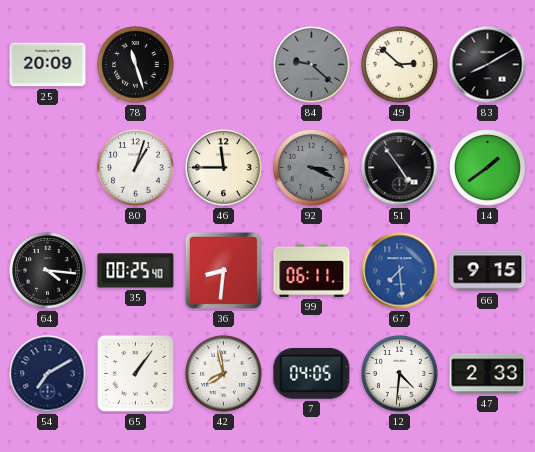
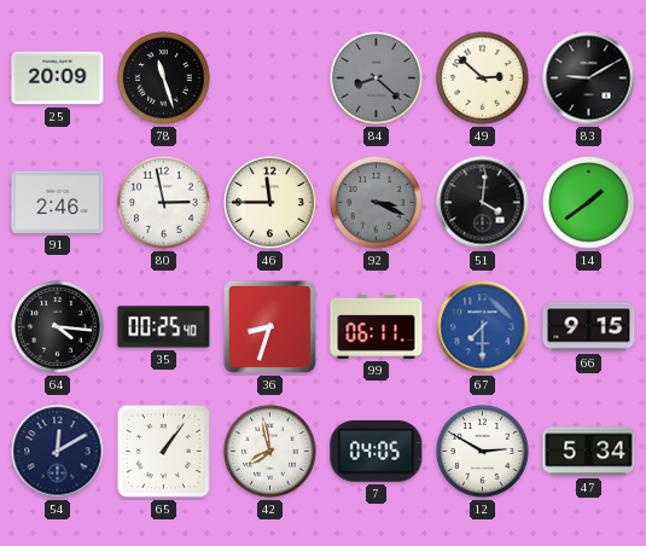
84: 9:22 -> 8:22 (377, 79)
83: 8:10 -> 9:10 (589, 79)
91: none -> 2:46 (58, 202)
80: 1:03 -> 2:58 (164, 203)
51: 4:54 -> 4:01 (483, 203)
36: 8:31 -> 8:33 (269, 326)
67: 7:29 -> 7:30 (483, 327)
54: 7:10 -> 12:10 (58, 452)
12: 4:31 -> 2:50 (483, 452)
47: 2:33 -> 5:34 (589, 452)
